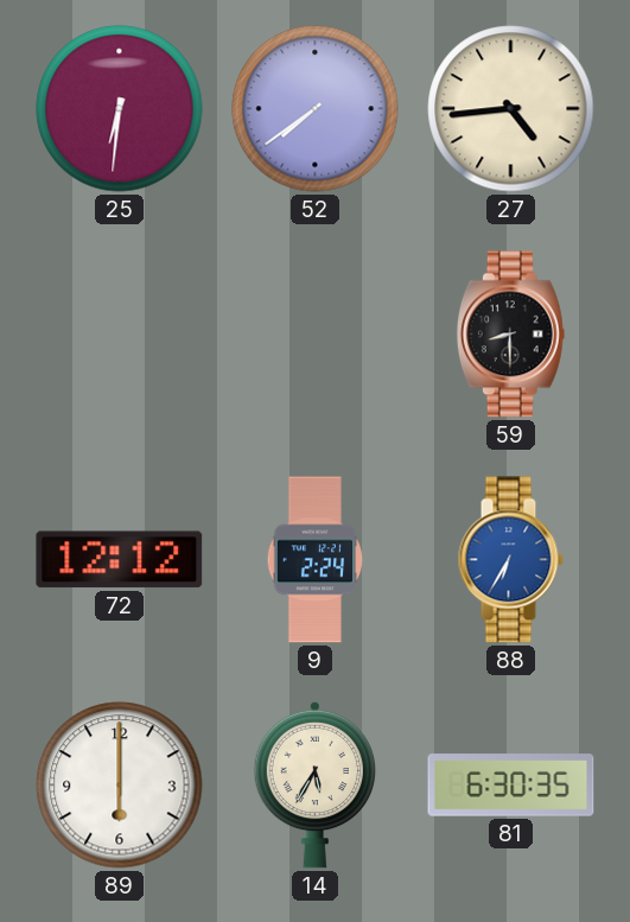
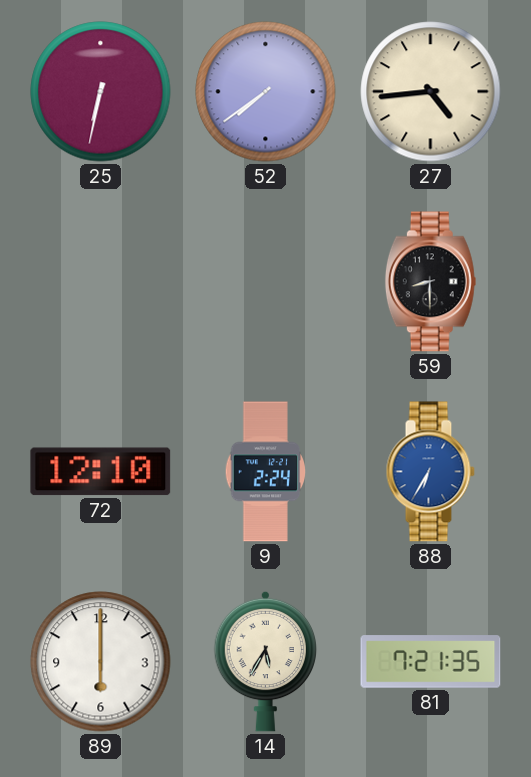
25: 6:31 -> 6:32 (101, 92)
72: 12:12 -> 12:10 (101, 472)
81: 6:30 -> 7:21 (431, 662)
